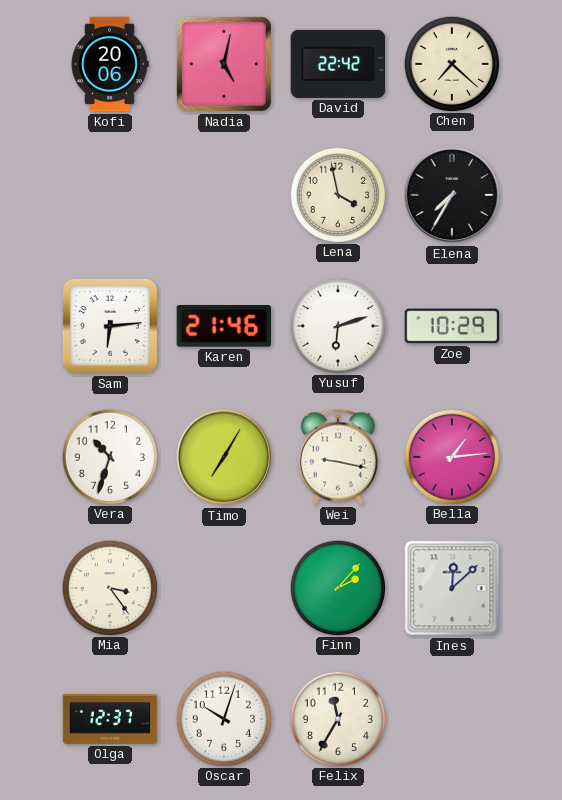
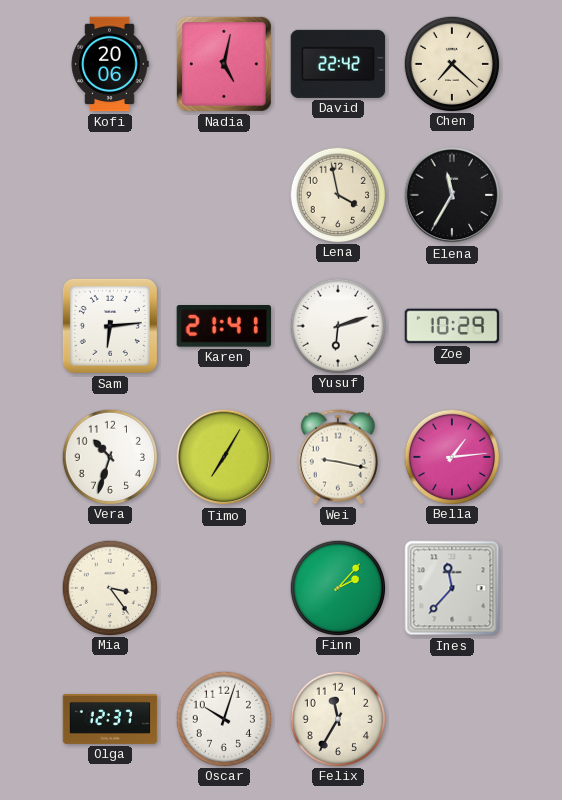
Elena: 7:35 -> 11:35 (452, 195)
Karen: 21:46 -> 21:41 (224, 326)
Ines: 12:08 -> 11:37 (452, 588)
